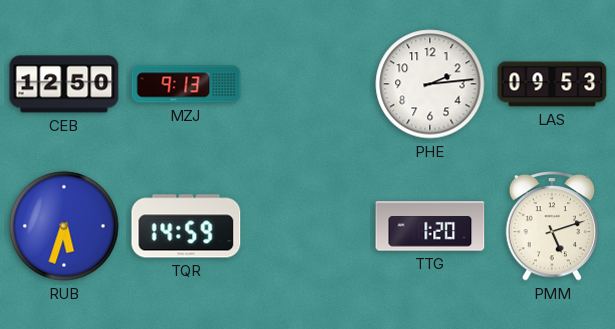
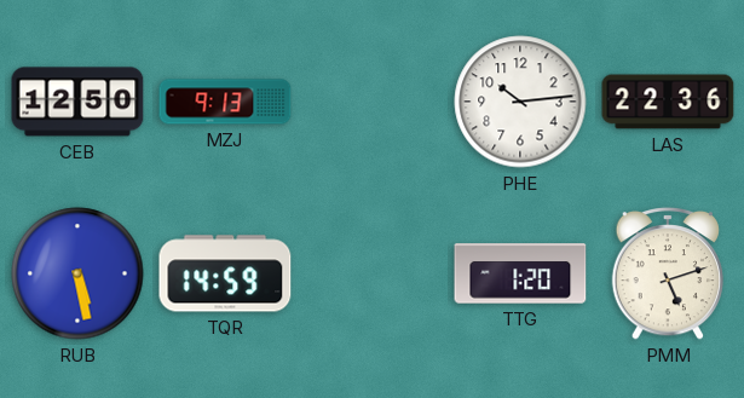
PHE: 2:14 -> 10:14 (520, 102)
LAS: 09:53 -> 22:36 (668, 102)
RUB: 5:33 -> 5:28 (77, 273)
